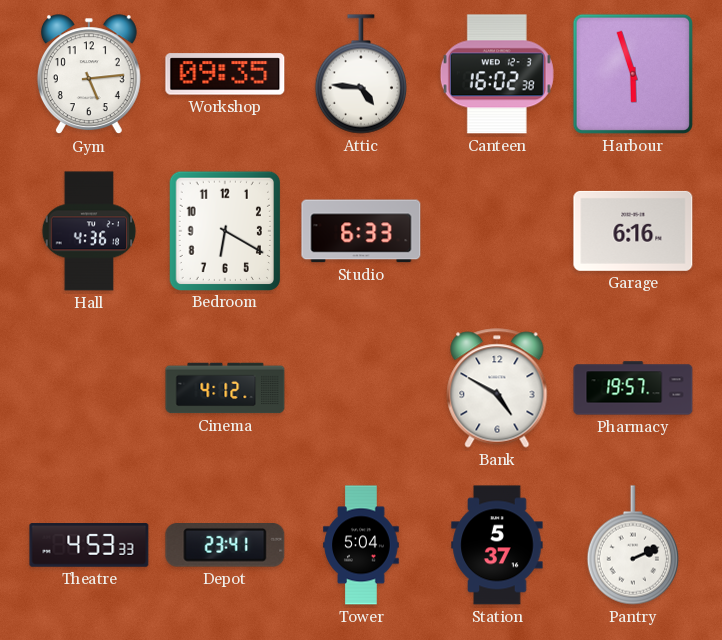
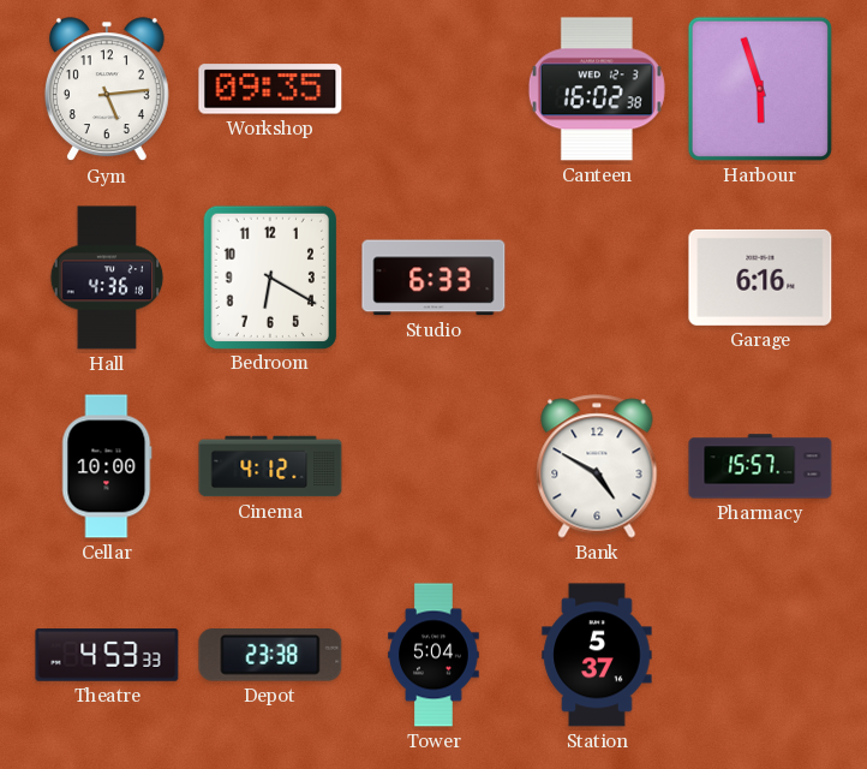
Attic: 4:46 -> none (360, 74)
Cellar: none -> 10:00 (107, 466)
Pharmacy: 19:57 -> 15:57 (760, 466)
Depot: 23:41 -> 23:38 (270, 656)
Pantry: 2:11 -> none (632, 545)
